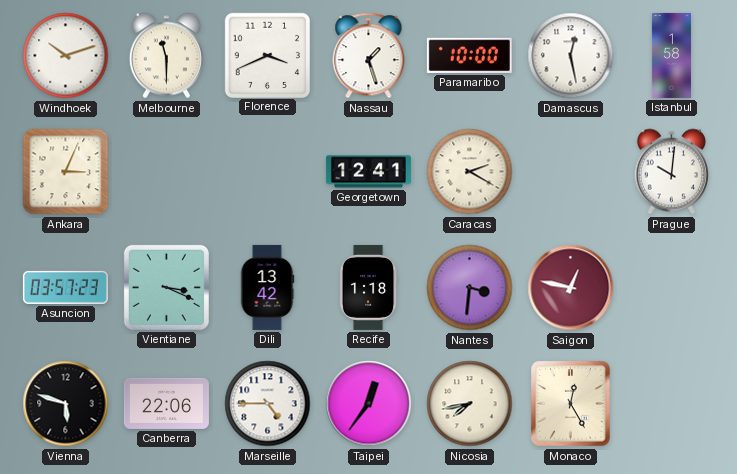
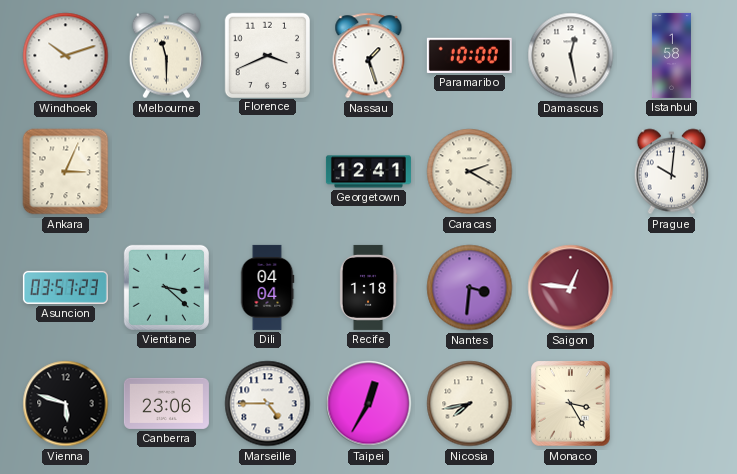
Vientiane: 3:19 -> 3:22 (166, 287)
Dili: 13:42 -> 04:04 (267, 287)
Saigon: 12:47 -> 12:46 (571, 288)
Canberra: 22:06 -> 23:06 (166, 403)
Taipei: 12:36 -> 12:35 (369, 404)
Monaco: 12:25 -> 3:25 (571, 404)
